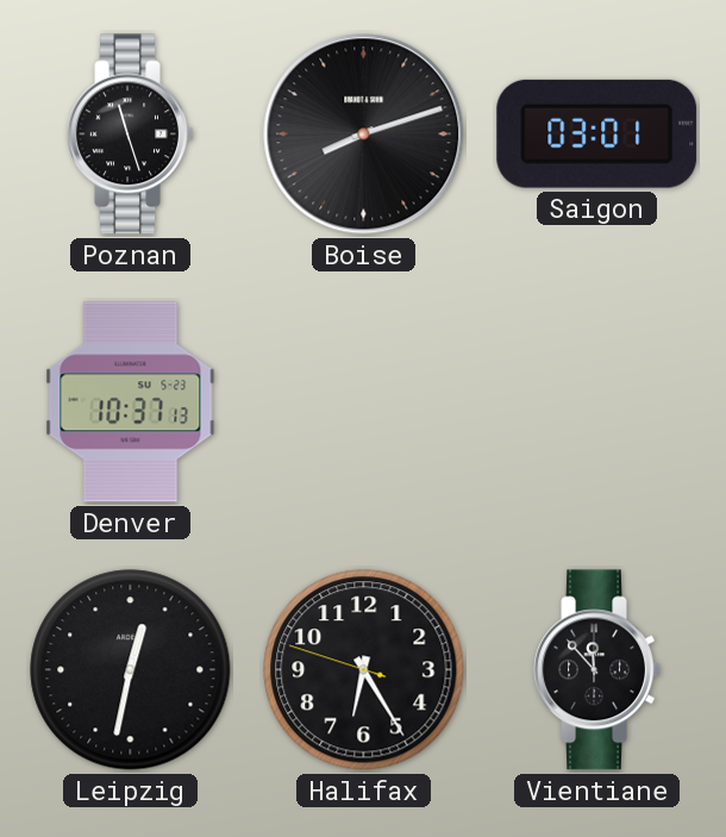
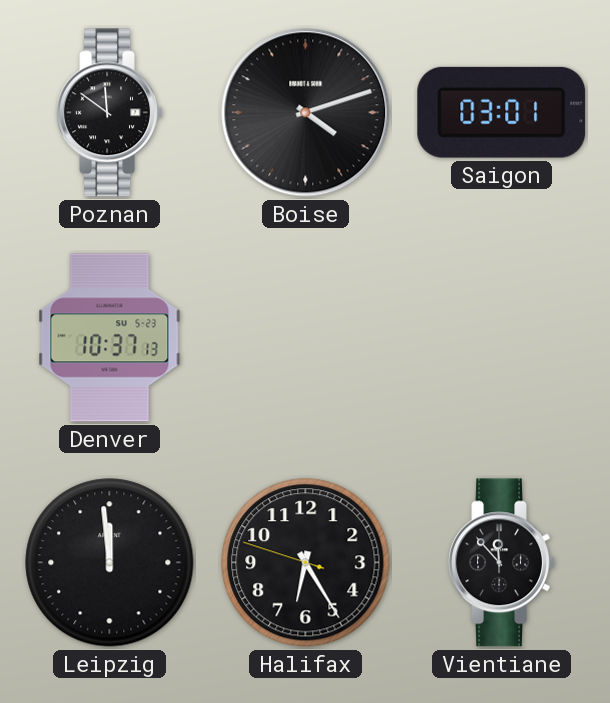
Poznan: 11:27 -> 11:51 (110, 113)
Boise: 8:12 -> 4:12 (306, 113)
Leipzig: 12:32 -> 11:59 (110, 563)
